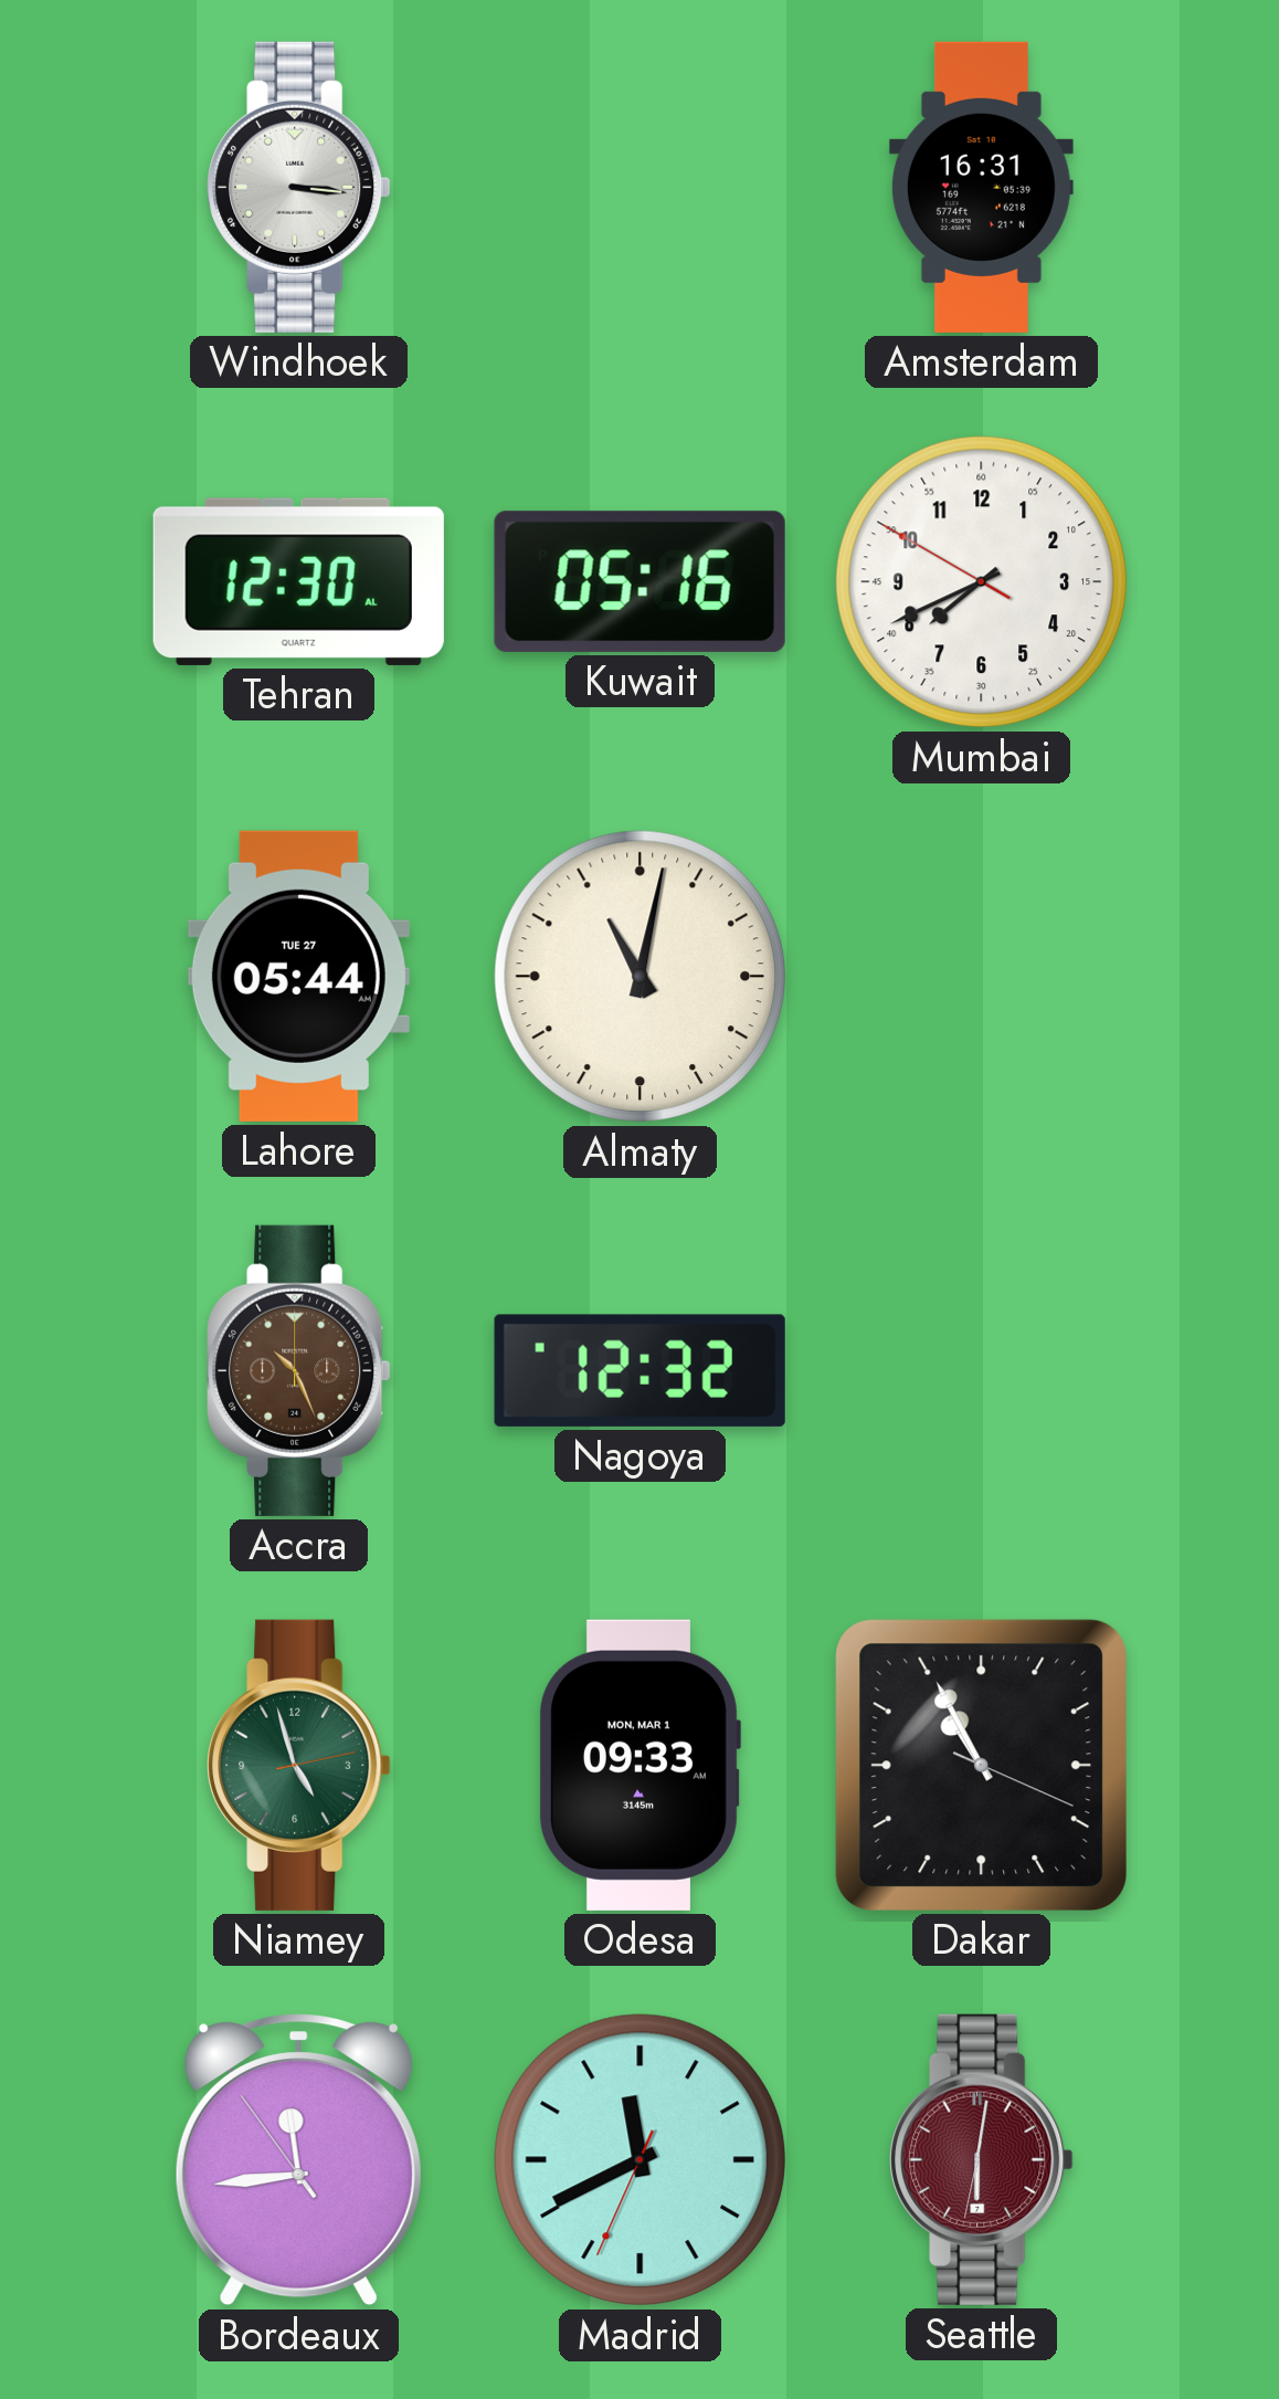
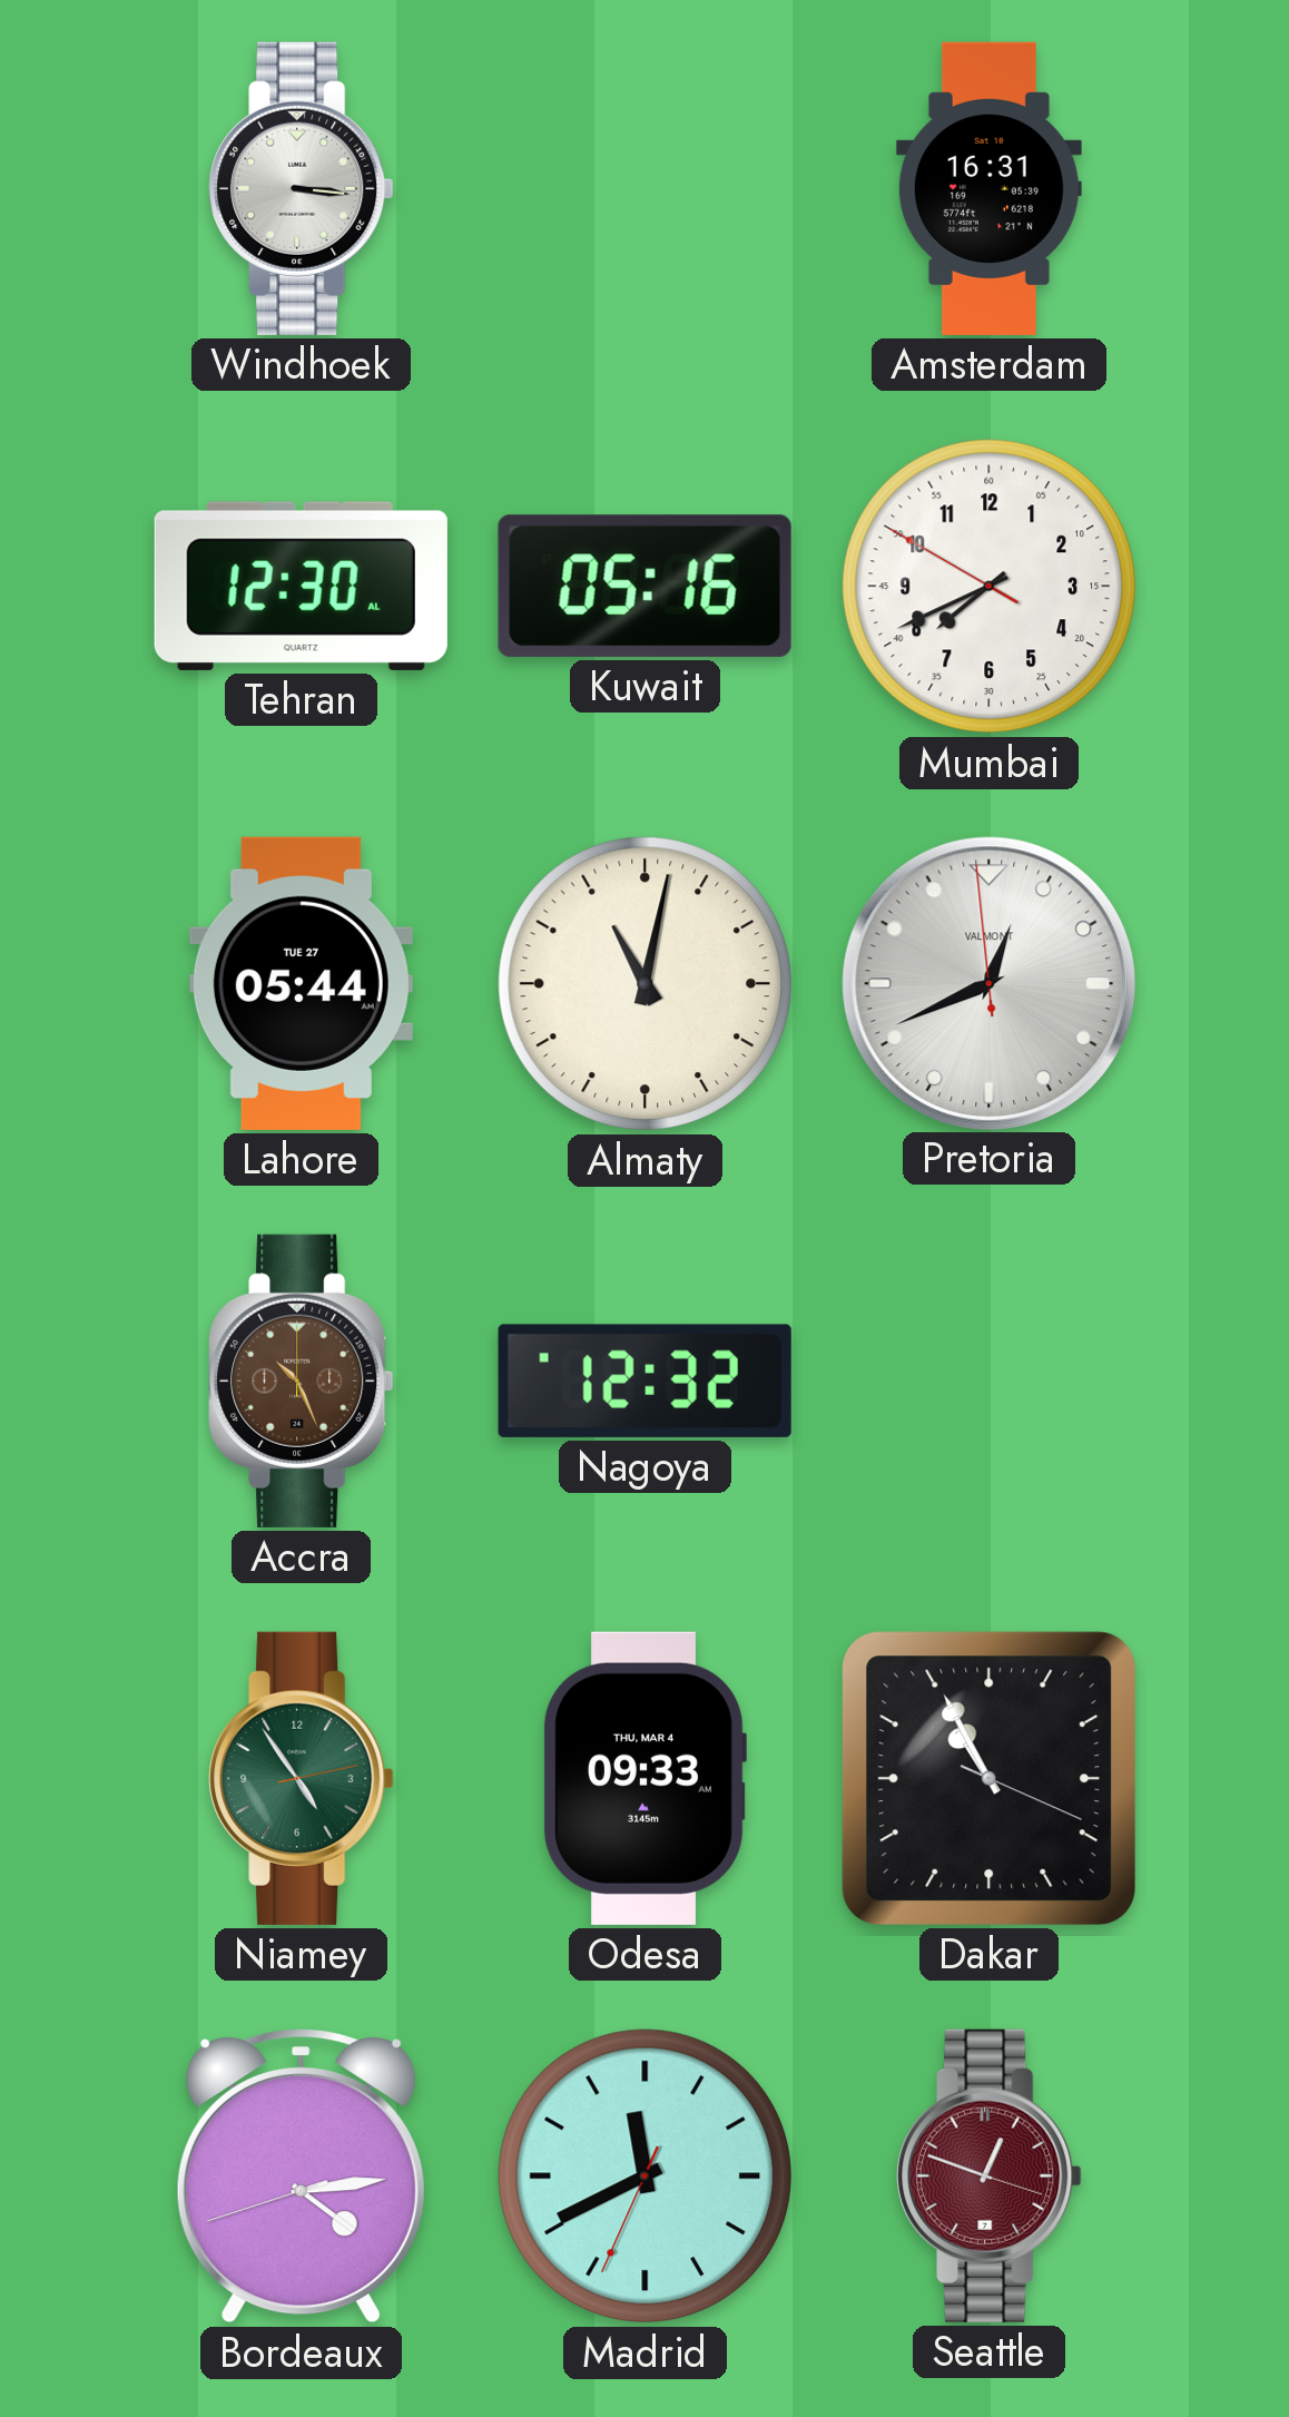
Pretoria: none -> 12:40 (988, 983)
Niamey: 4:57 -> 4:54 (302, 1778)
Odesa date: MON, MAR 1 -> THU, MAR 4 (644, 1778)
Bordeaux: 11:43 -> 4:13 (301, 2177)
Seattle: 6:01 -> 12:48 (990, 2175)
